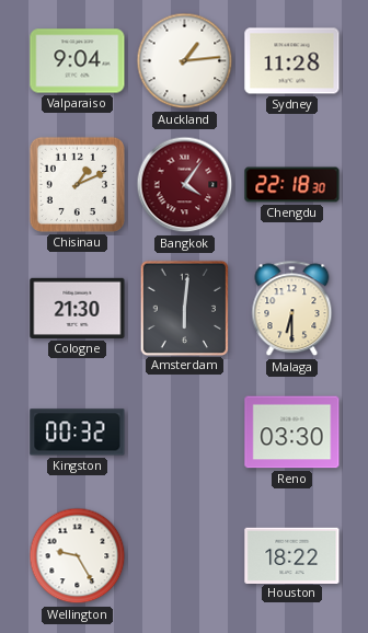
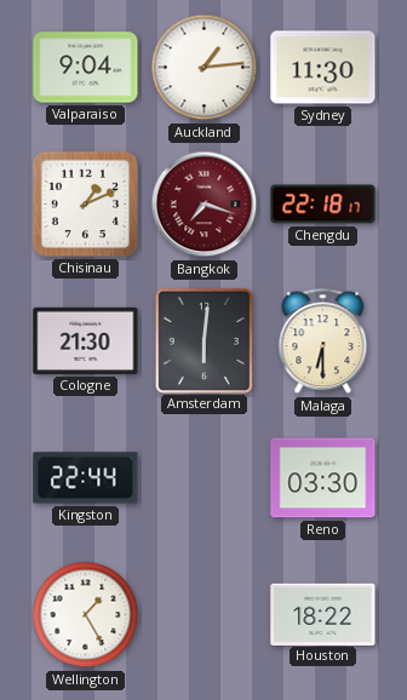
Sydney: 11:28 -> 11:30 (323, 68)
Bangkok: 4:06 -> 7:18 (205, 205)
Chengdu: 22:18:30 -> 22:18:17 (323, 205)
Kingston: 00:32 -> 22:44 (86, 478)
Wellington: 9:25 -> 1:25 (86, 615)
